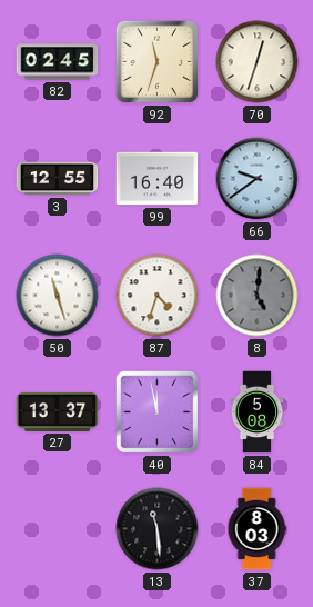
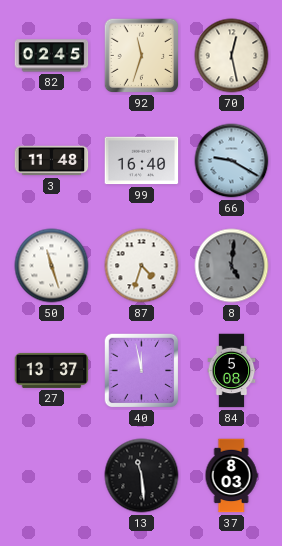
70: 12:33 -> 12:28 (232, 56)
3: 12:55 -> 11:48 (52, 161)
66: 9:39 -> 9:20 (232, 161)
